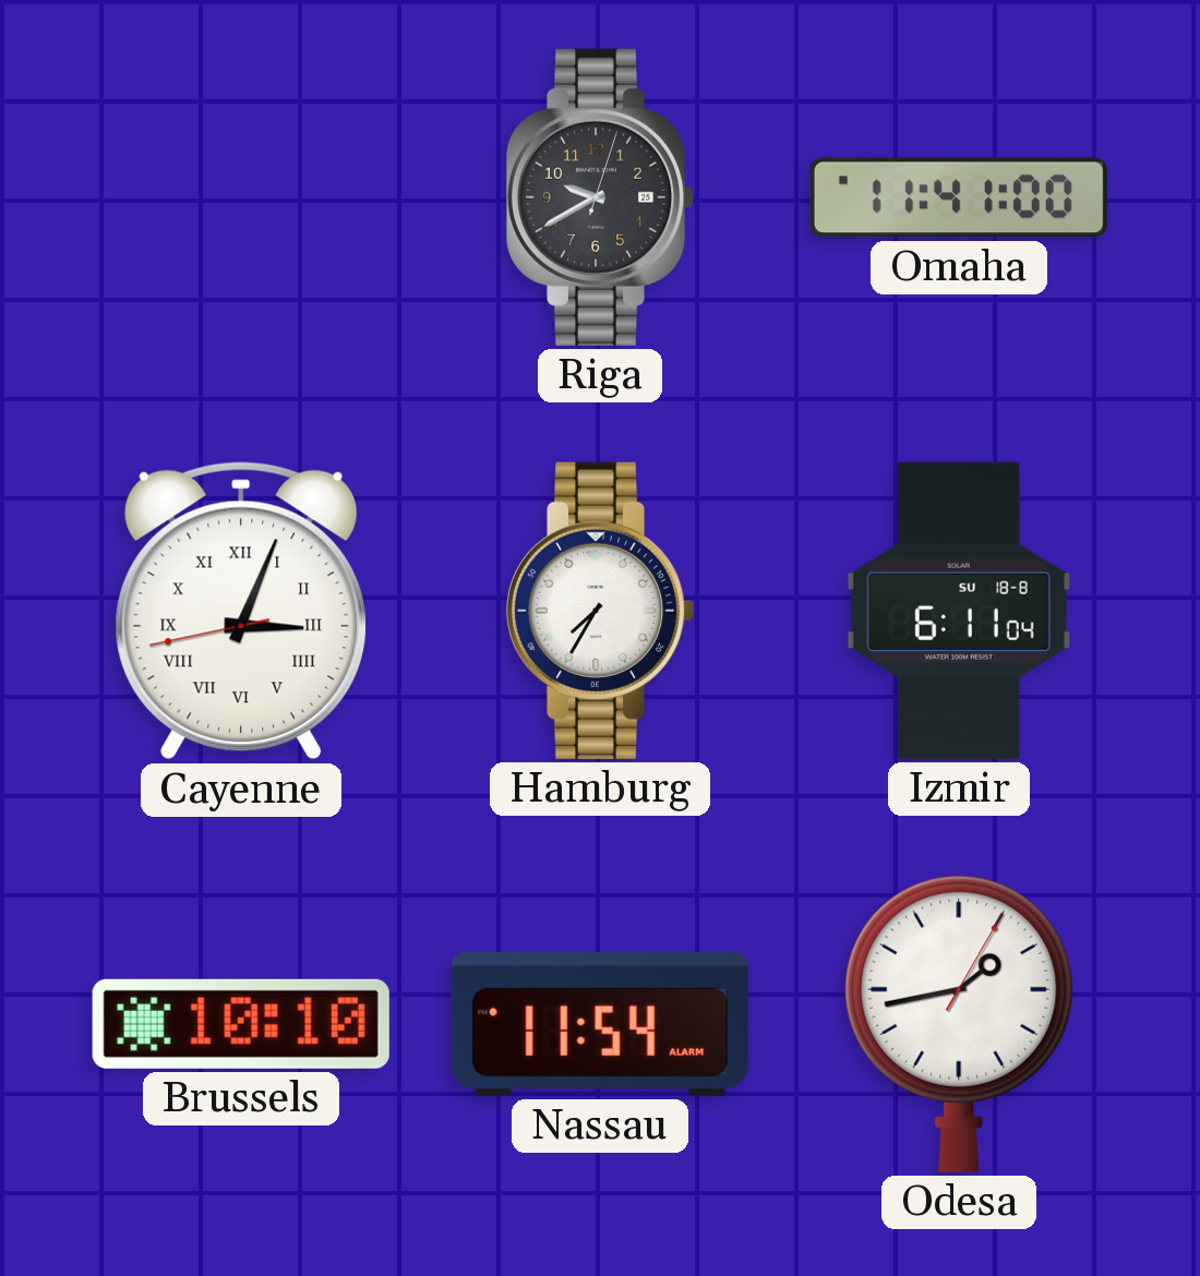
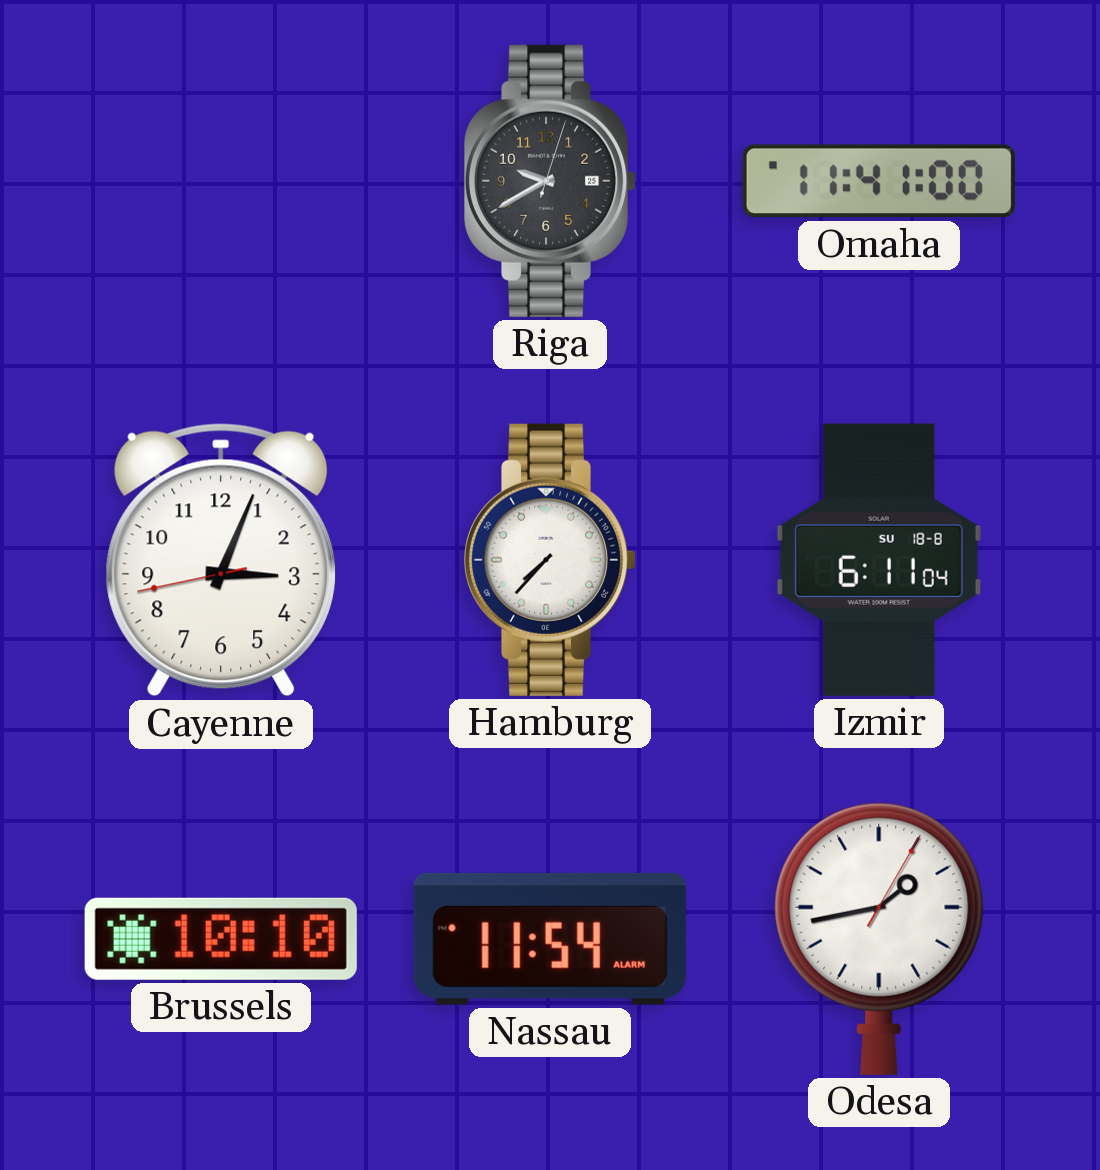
Cayenne numerals: Roman -> Arabic (221, 560)
Hamburg: 7:35 -> 7:37 (550, 560)
